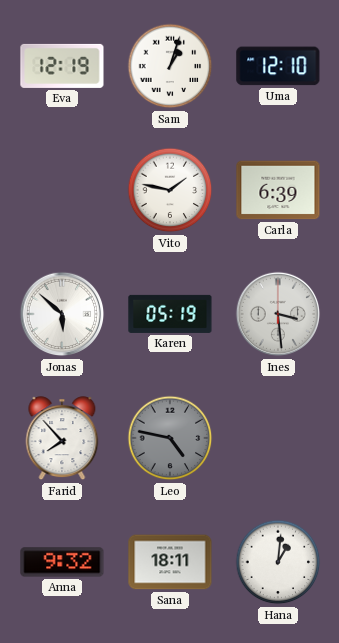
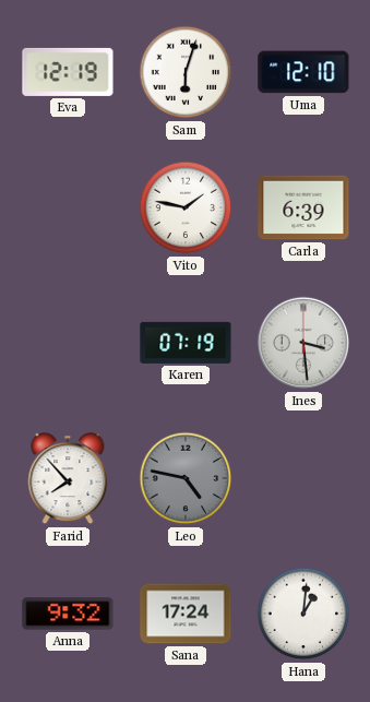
Sam: 1:03 -> 6:03 (186, 72)
Jonas: 5:52 -> none (62, 314)
Karen: 05:19 -> 07:19 (186, 343)
Sana: 18:11 -> 17:24 (186, 614)
